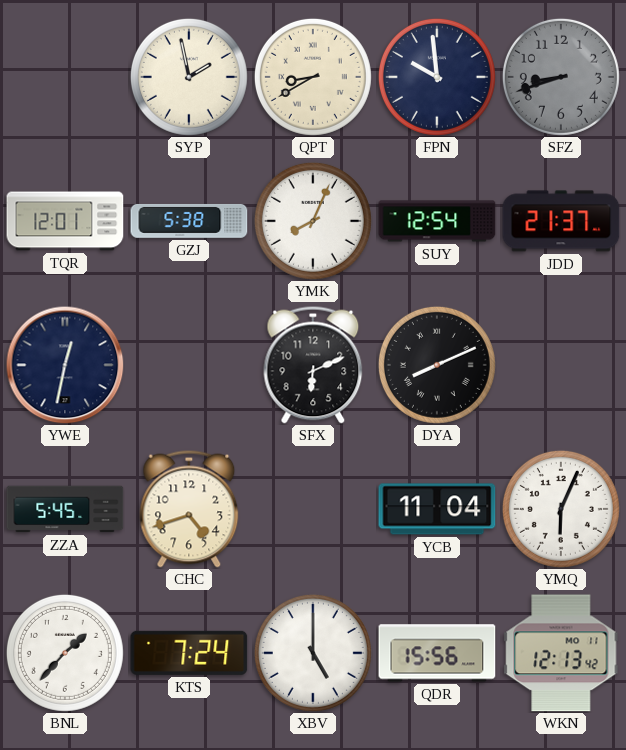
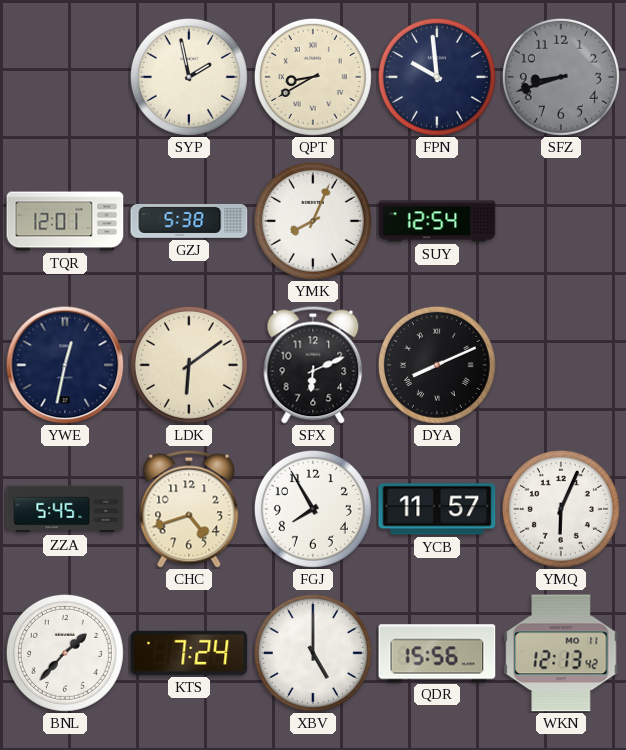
JDD: 21:37 -> none (561, 221)
LDK: none -> 6:09 (189, 365)
FGJ: none -> 7:55 (313, 509)
YCB: 11:04 -> 11:57 (437, 509)
